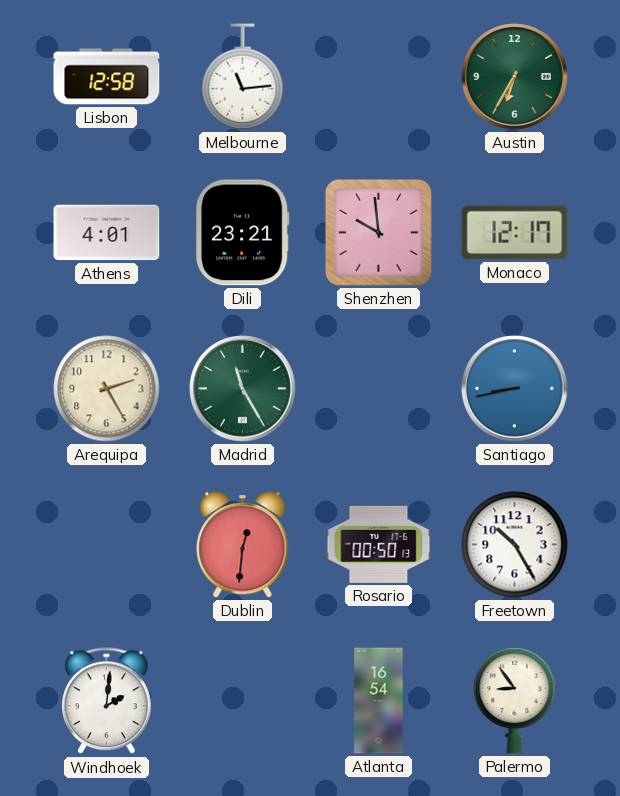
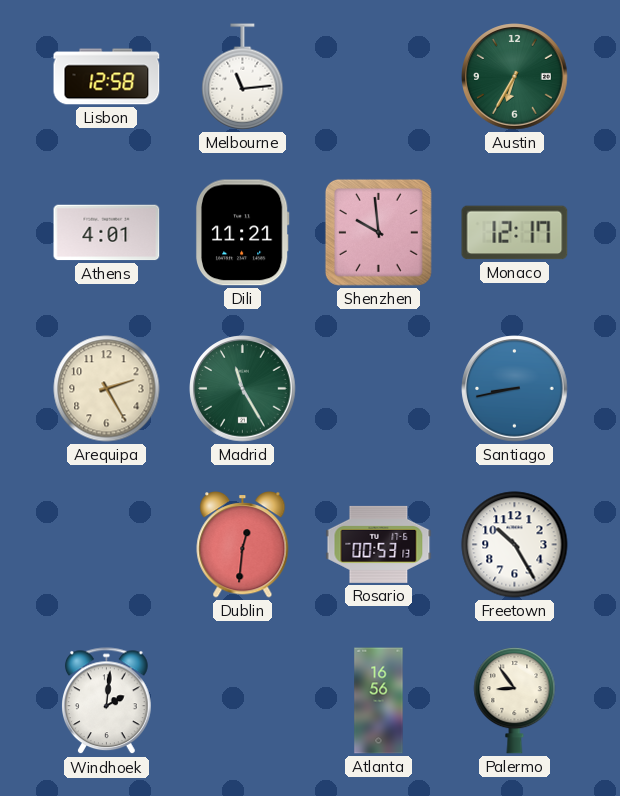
Dili: 23:21 -> 11:21 (242, 233)
Rosario: 00:50 -> 00:53 (379, 544)
Atlanta: 16:54 -> 16:56 (379, 701)
